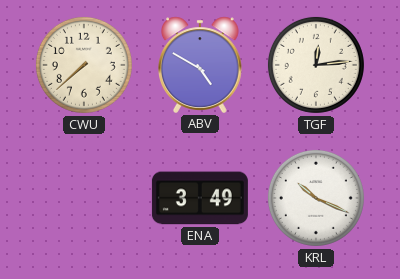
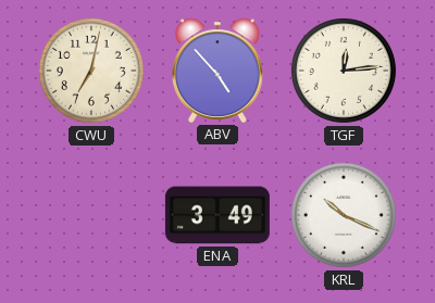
CWU: 7:38 -> 7:02 (91, 71)
ABV: 4:50 -> 4:53 (219, 71)
